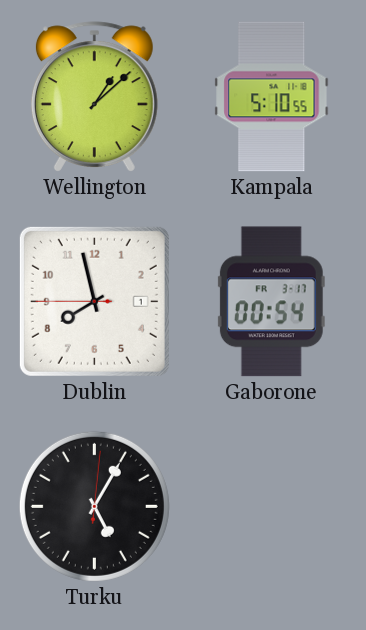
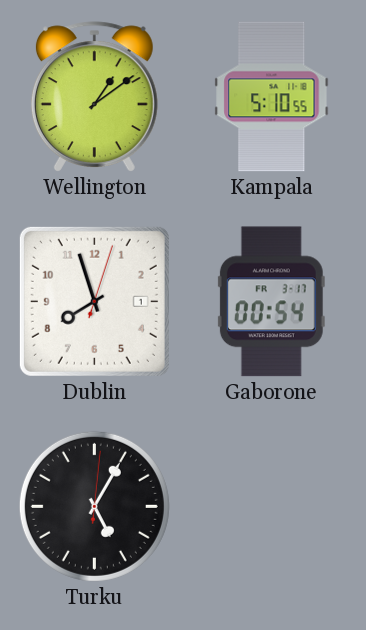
Wellington: 1:08 -> 1:09 (94, 97)
Dublin: 7:57:45 -> 7:57:03 (94, 301)
